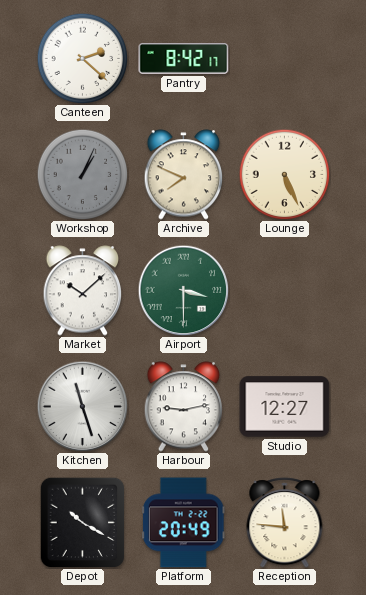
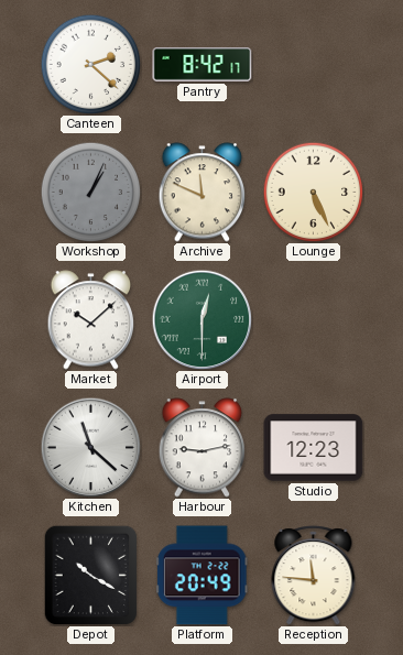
Archive: 7:49 -> 11:49 (203, 193)
Airport: 3:30 -> 12:30 (201, 319)
Kitchen: 11:27 -> 11:22 (90, 447)
Studio: 12:27 -> 12:23 (314, 448)
